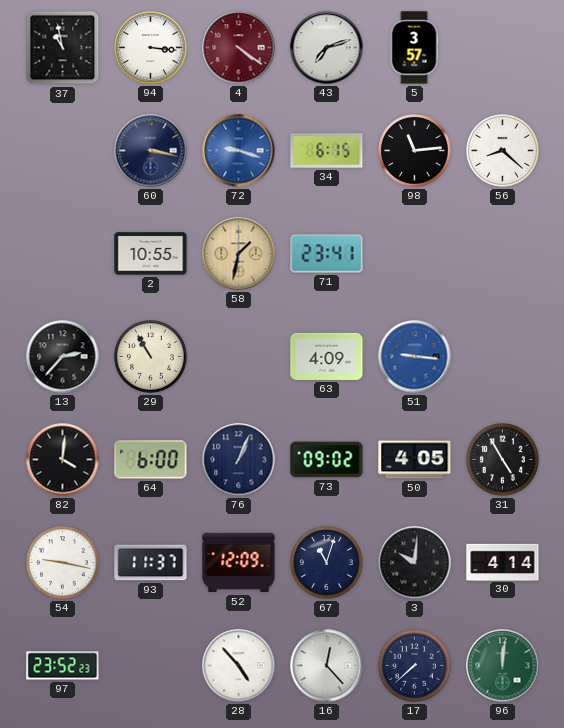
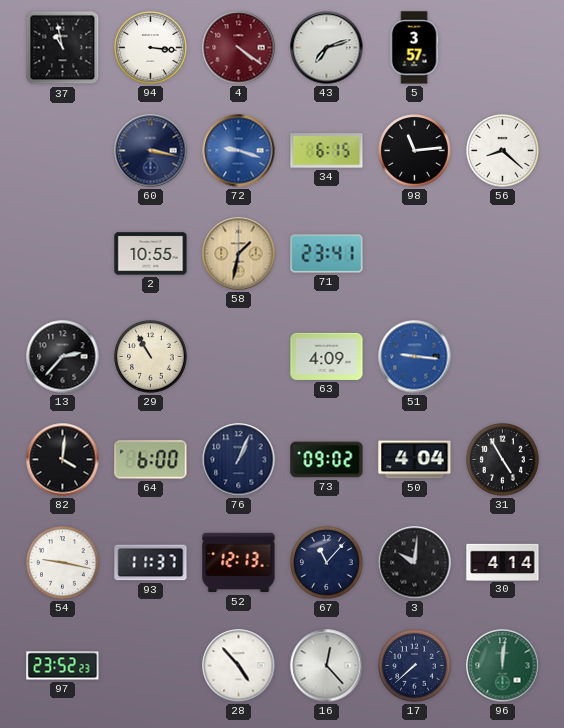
50: 4:05 -> 4:04 (415, 460)
52: 12:09 -> 12:13 (239, 563)
67: 11:03 -> 11:07 (327, 563)
